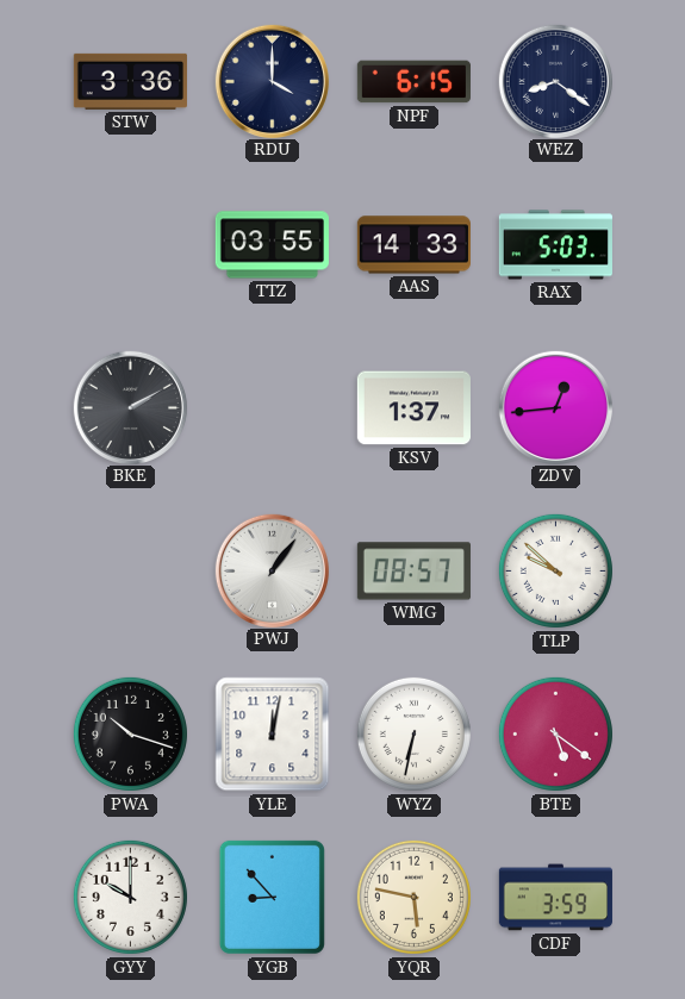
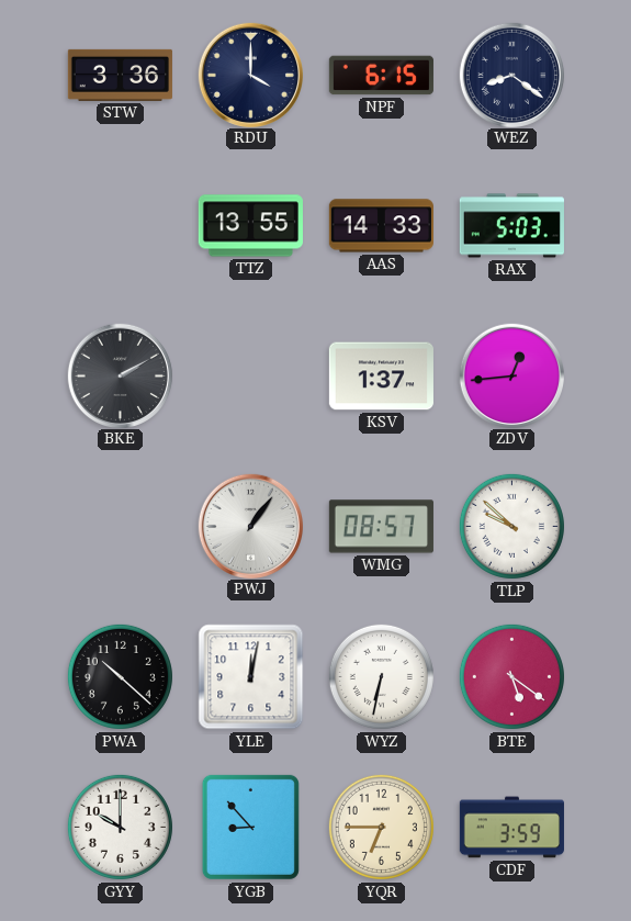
TTZ: 03:55 -> 13:55 (250, 226)
PWA: 10:18 -> 10:22 (120, 676)
YQR: 5:47 -> 6:45 (381, 827)
